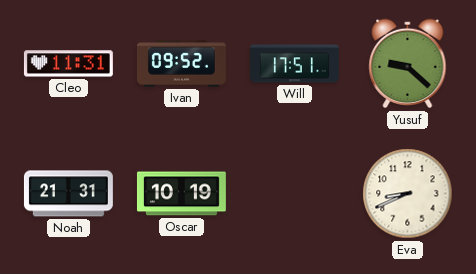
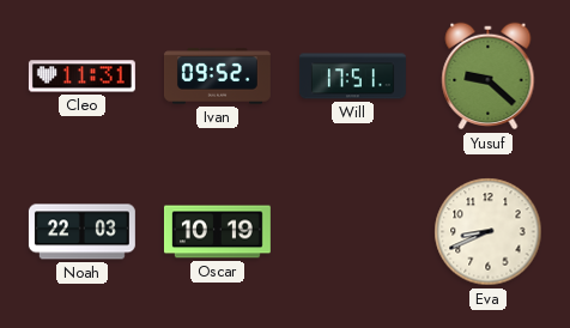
Noah: 21:31 -> 22:03 (81, 232)
